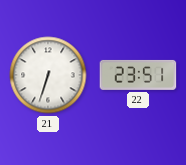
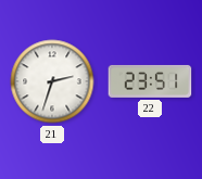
21: 6:33 -> 2:33 (52, 81)
